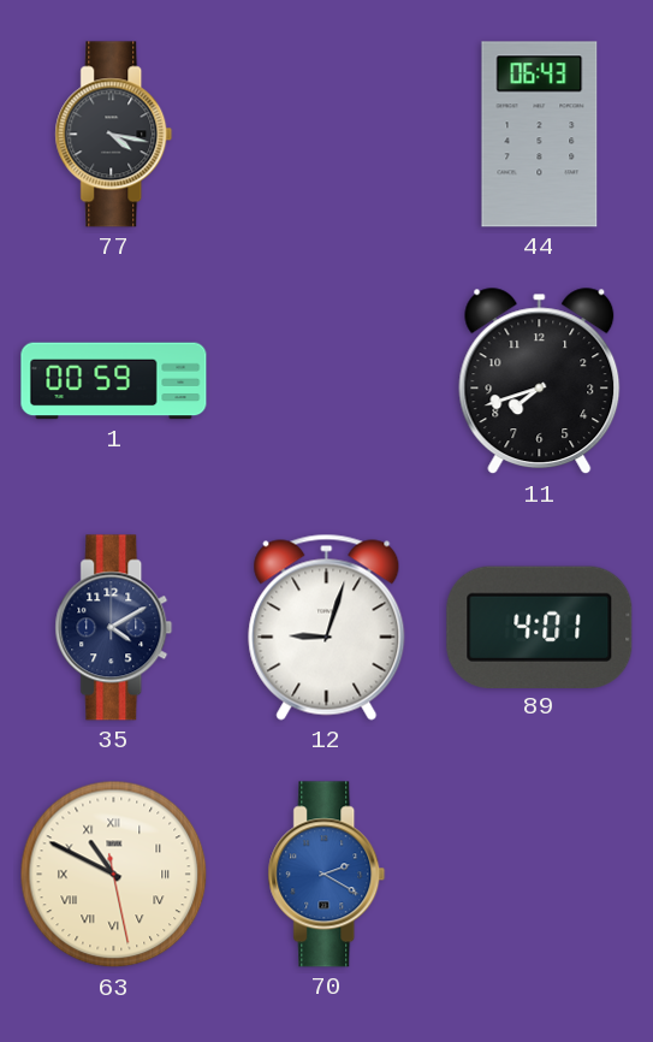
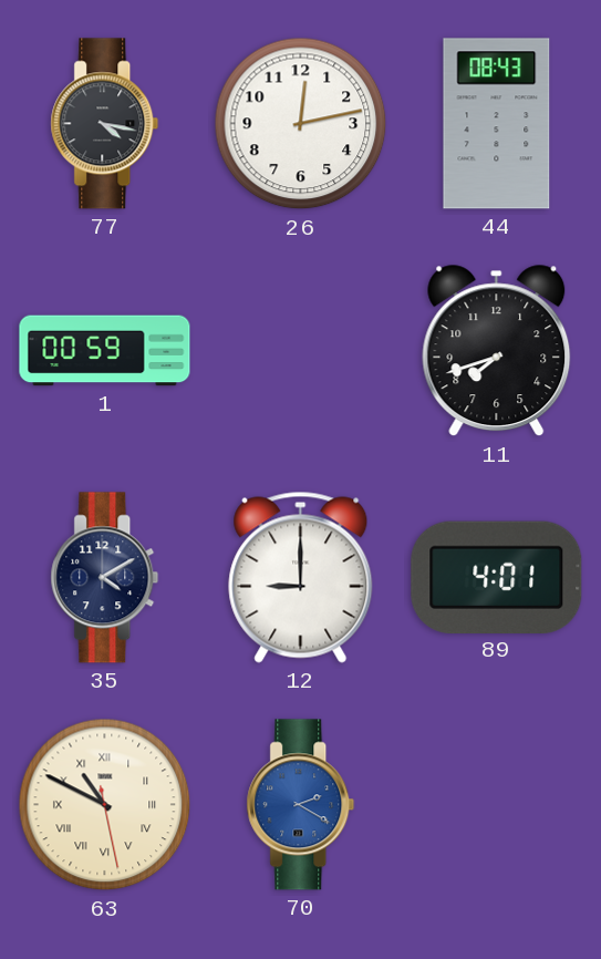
26: none -> 12:13 (301, 124)
44: 06:43 -> 08:43 (497, 124)
12: 9:03 -> 9:00 (301, 577)
